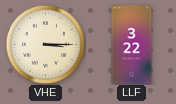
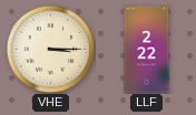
LLF: 3:22 -> 2:22 (147, 50)
